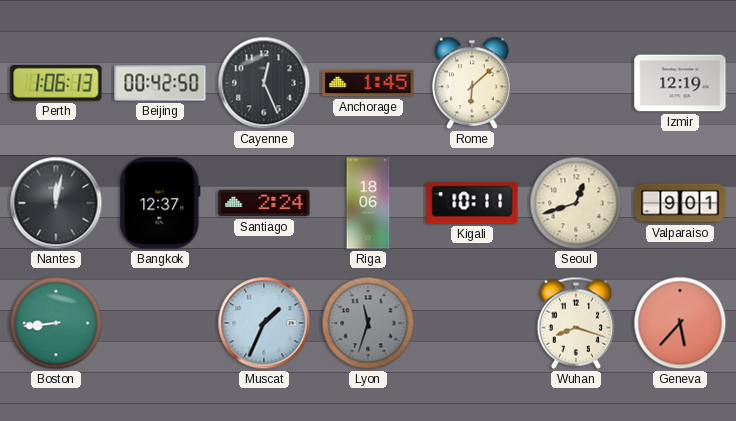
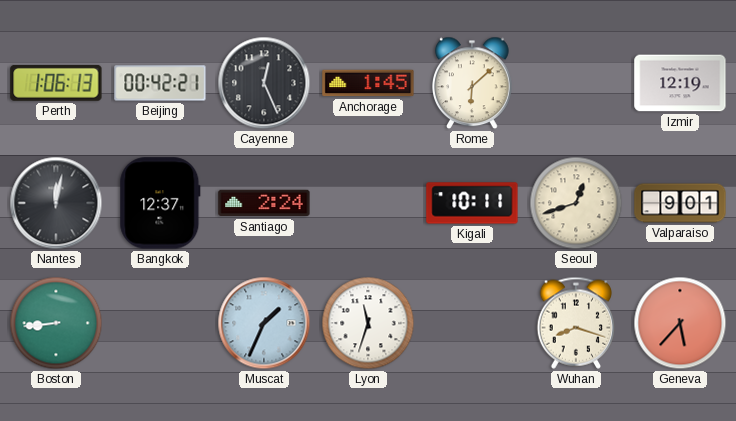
Beijing: 00:42:50 -> 00:42:21 (160, 83)
Riga: 18:06 -> none (368, 203)
Lyon dial: grey -> white (368, 323)
